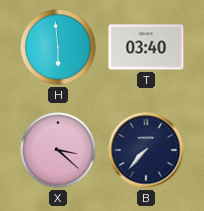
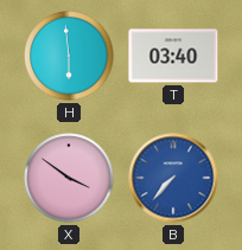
X: 3:22 -> 3:51 (69, 178)
B dial: navy -> blue (173, 178)
